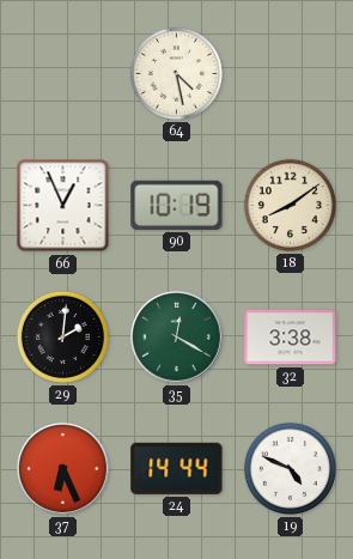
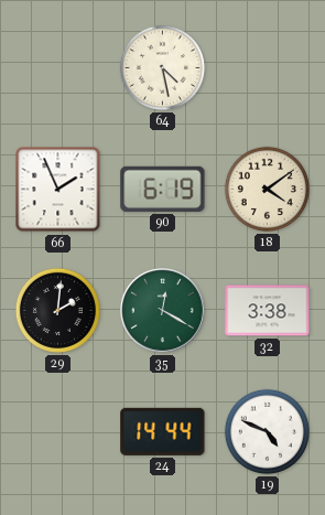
66: 12:56 -> 1:56 (58, 190)
90: 10:19 -> 6:19 (163, 189)
18: 8:09 -> 4:09 (267, 189)
37: 6:26 -> none (63, 469)
